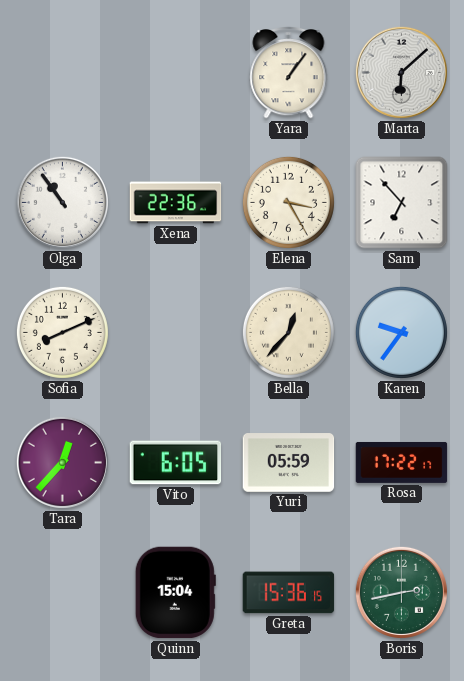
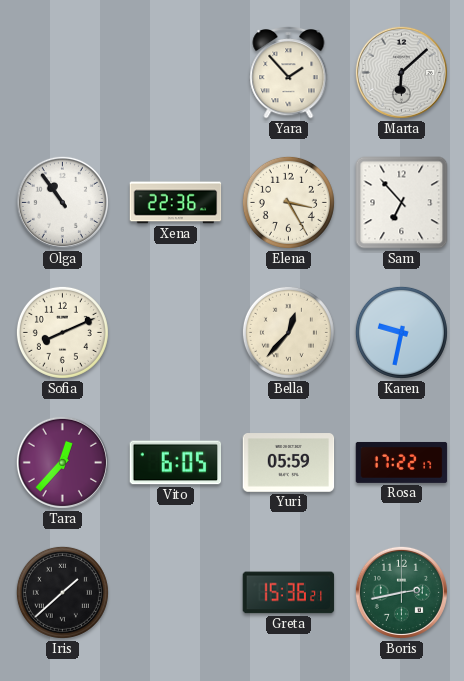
Yara: 1:06 -> 1:53 (289, 73)
Karen: 9:36 -> 9:32 (401, 332)
Iris: none -> 1:38 (62, 592)
Quinn: 15:04 -> none (175, 593)
Greta: 15:36:15 -> 15:36:21 (289, 593)
